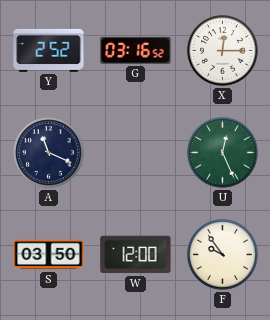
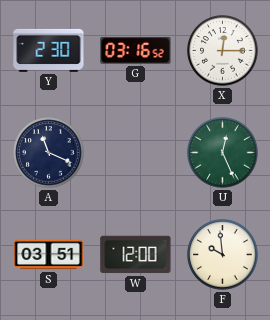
Y: 2:52 -> 2:30 (49, 50)
S: 03:50 -> 03:51 (49, 255)
F: 9:54 -> 9:59 (223, 255)
